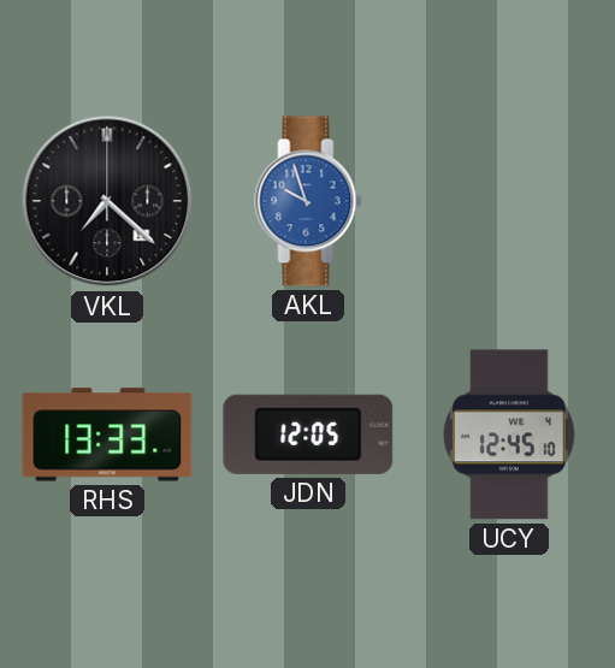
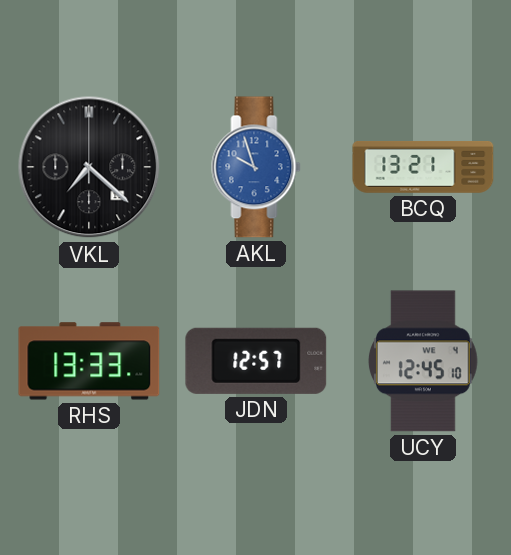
BCQ: none -> 13:21 (423, 167)
JDN: 12:05 -> 12:57 (256, 361)
